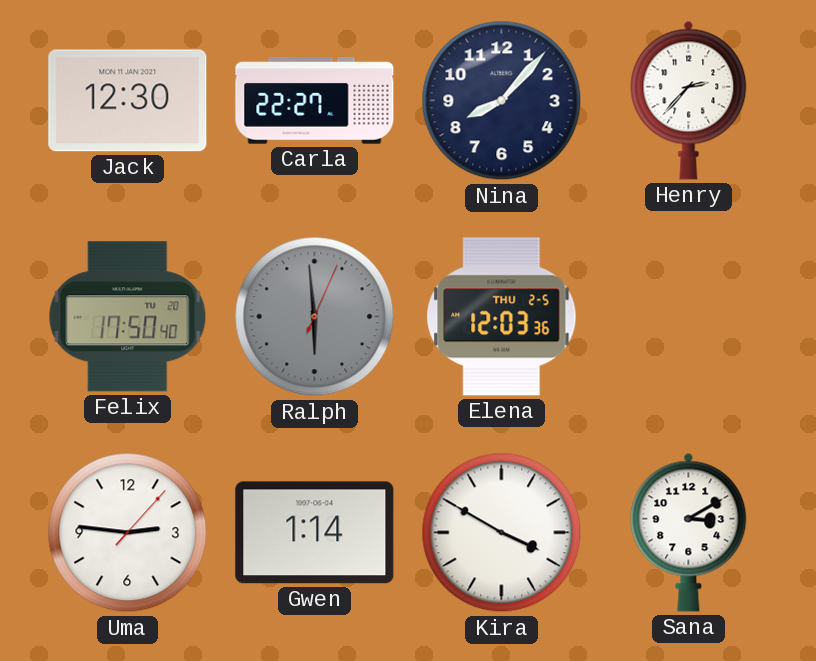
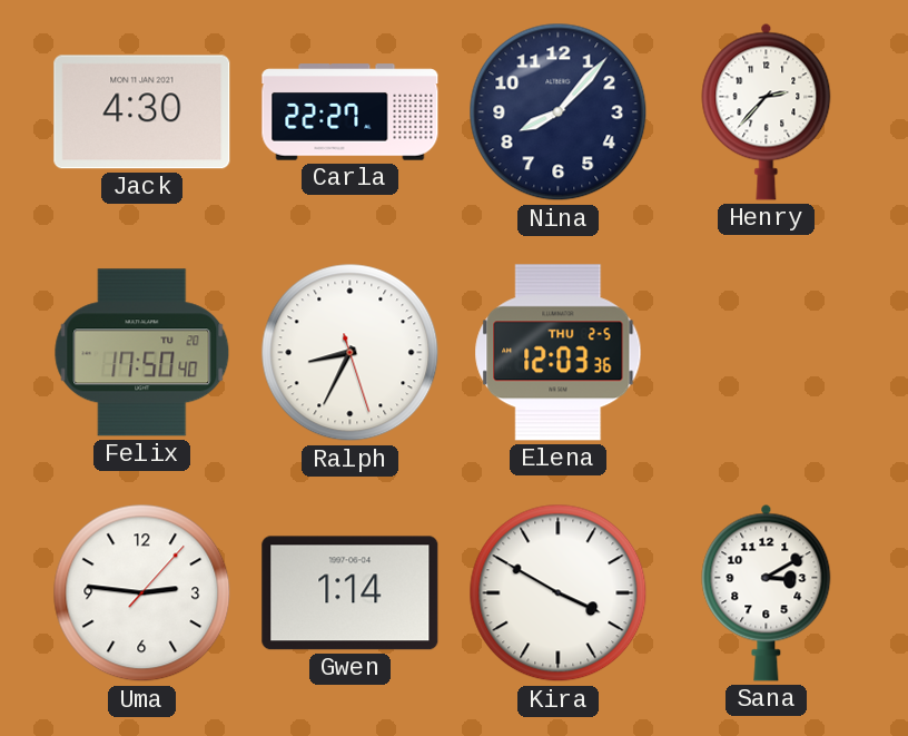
Jack: 12:30 -> 4:30 (142, 112)
Ralph: 5:59 -> 8:34 (351, 353)
Ralph dial: grey -> white (351, 353)
